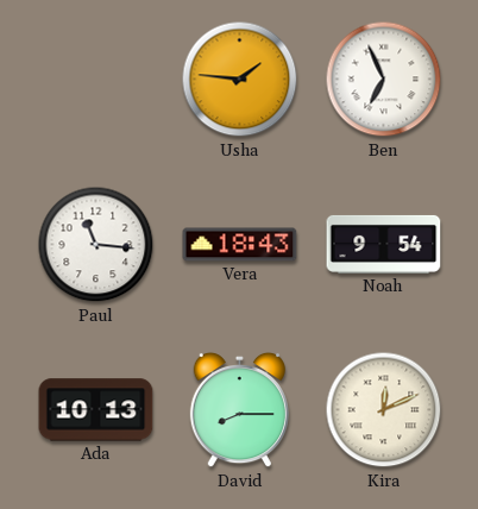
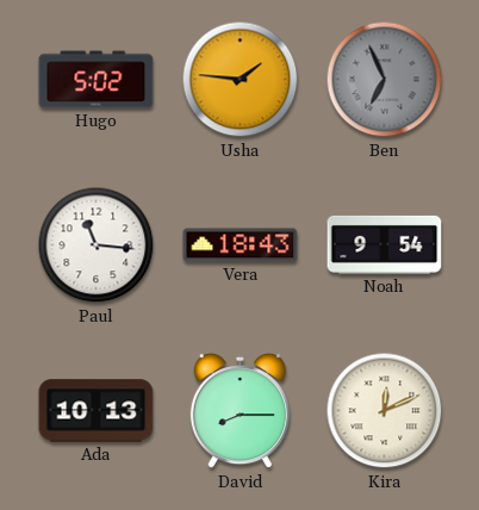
Hugo: none -> 5:02 (97, 80)
Ben dial: white -> grey (385, 80)
